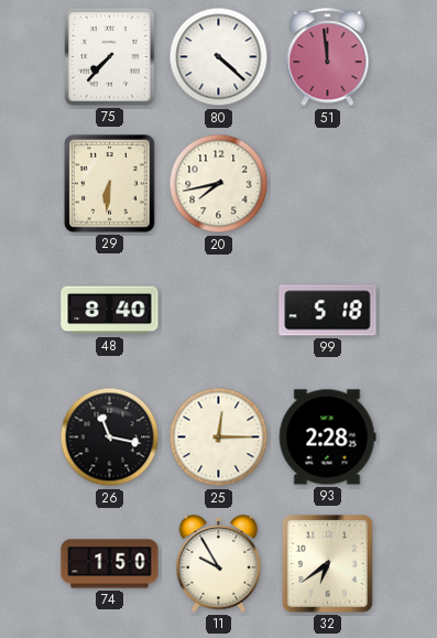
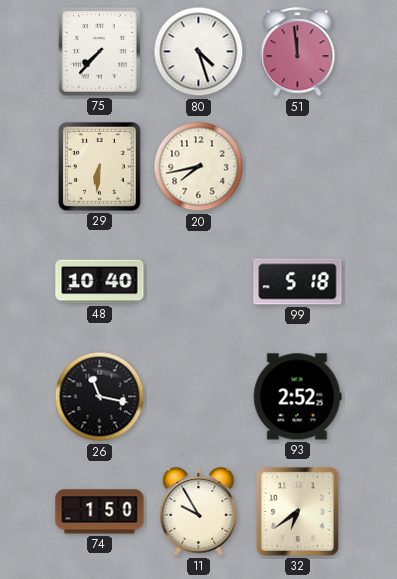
80: 4:22 -> 4:27 (199, 52)
48: 8:40 -> 10:40 (100, 282)
25: 12:15 -> none (219, 437)
93: 2:28 -> 2:52 (297, 397)
